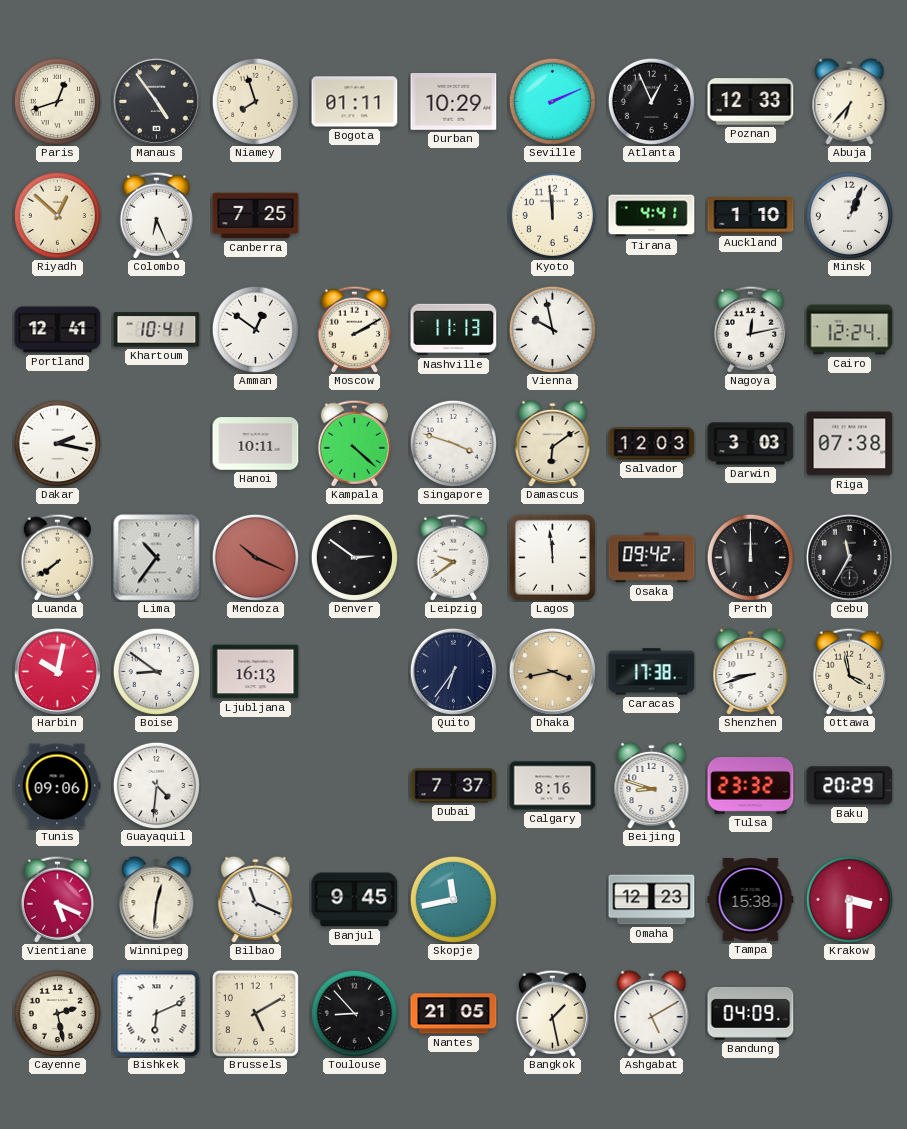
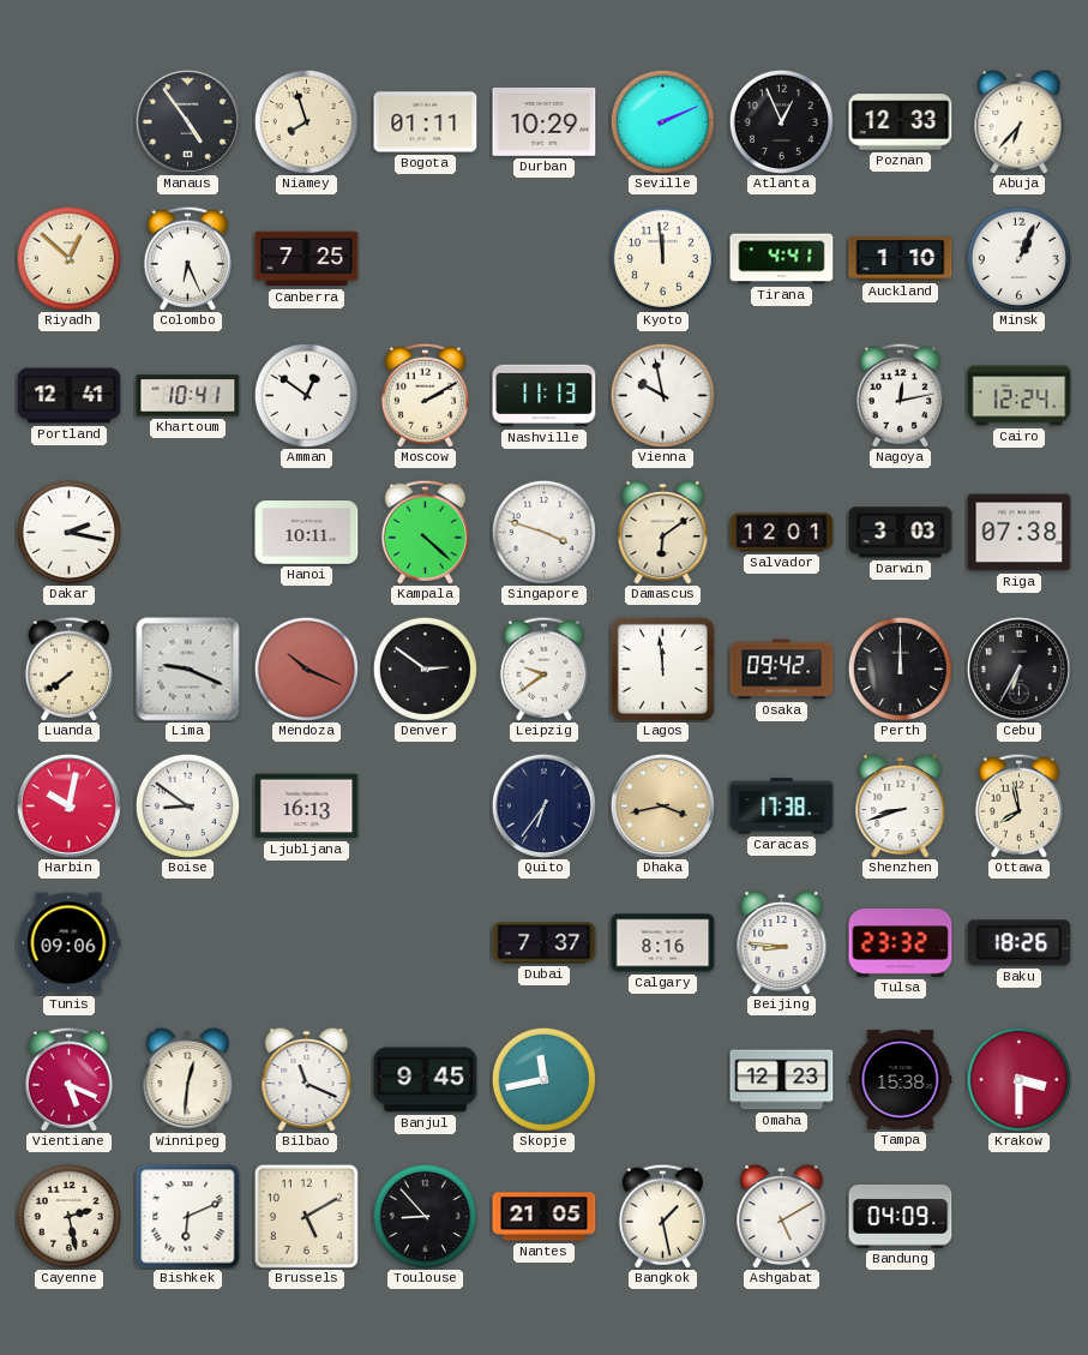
Paris: 12:42 -> none (57, 101)
Salvador: 12:03 -> 12:01 (782, 533)
Lima: 10:36 -> 9:19 (188, 670)
Cebu: 11:35 -> 6:35 (1018, 668)
Ottawa: 3:58 -> 7:58 (1018, 805)
Guayaquil: 4:31 -> none (156, 785)
Beijing: 8:48 -> 8:46 (782, 942)
Baku: 20:29 -> 18:26 (1020, 943)
